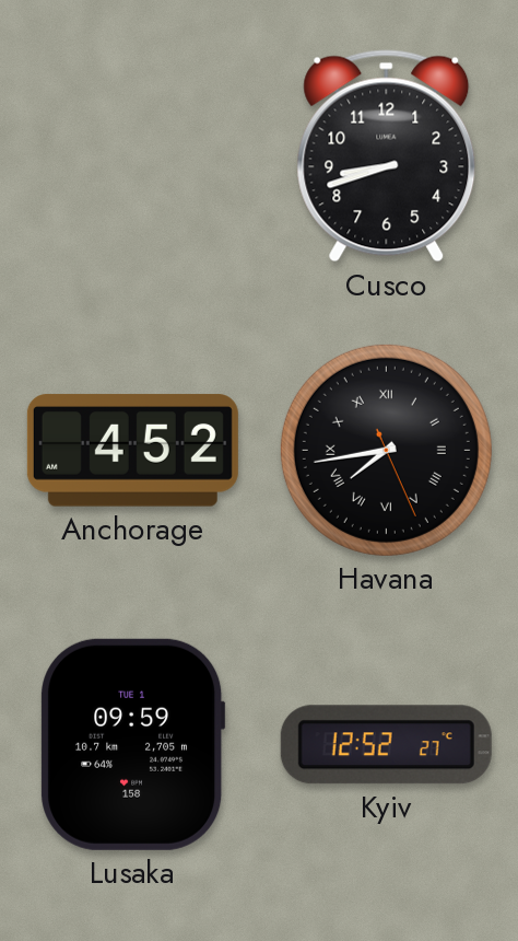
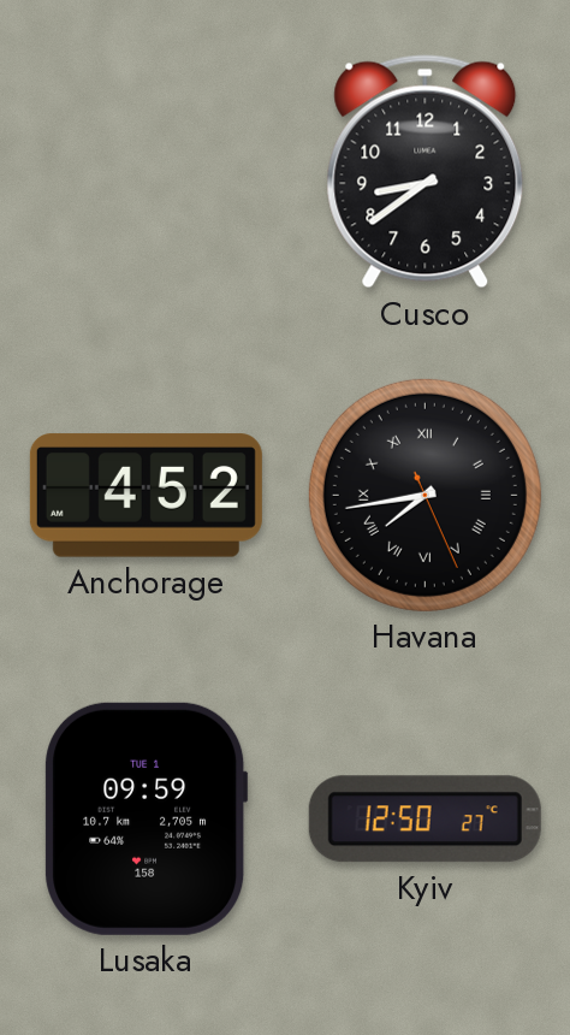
Cusco: 8:42 -> 8:39 (426, 172)
Kyiv: 12:52 -> 12:50 (424, 820)
